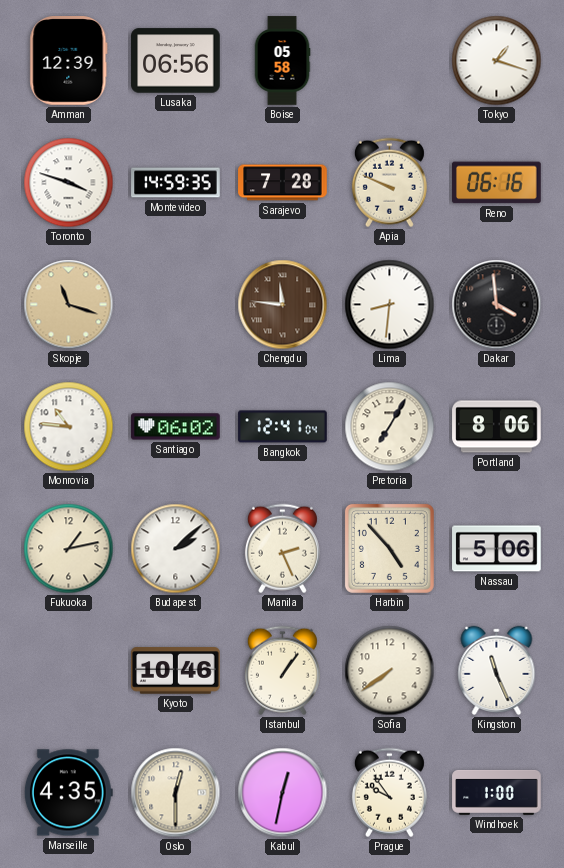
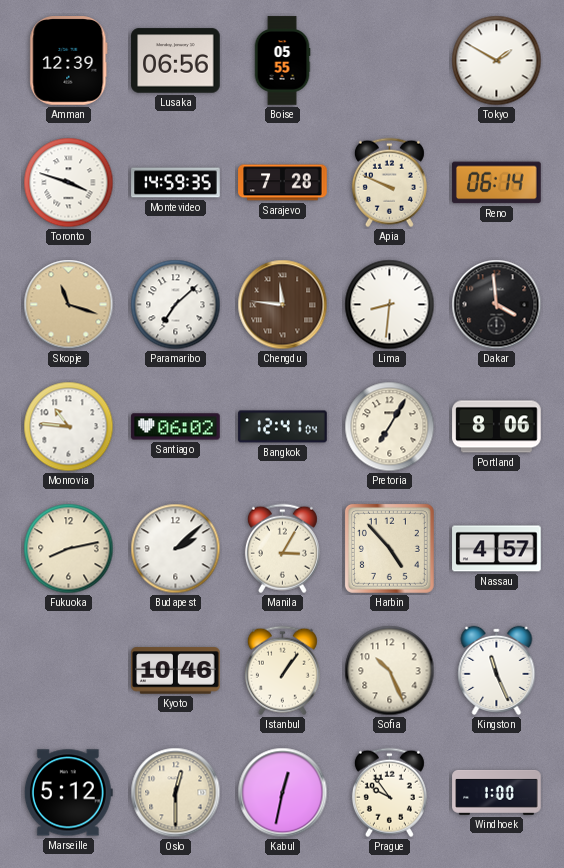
Boise: 05:58 -> 05:55 (282, 61)
Tokyo: 1:18 -> 1:50 (497, 61)
Reno: 06:16 -> 06:14 (497, 183)
Paramaribo: none -> 7:08 (176, 305)
Fukuoka: 1:13 -> 8:13 (69, 549)
Manila: 2:26 -> 3:05 (282, 549)
Nassau: 5:06 -> 4:57 (497, 549)
Sofia: 7:39 -> 10:26 (390, 671)
Marseille: 4:35 -> 5:12 (68, 793)
